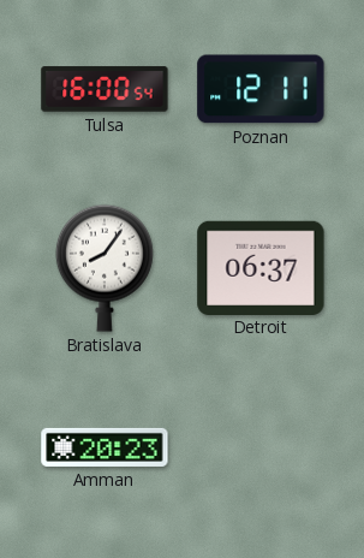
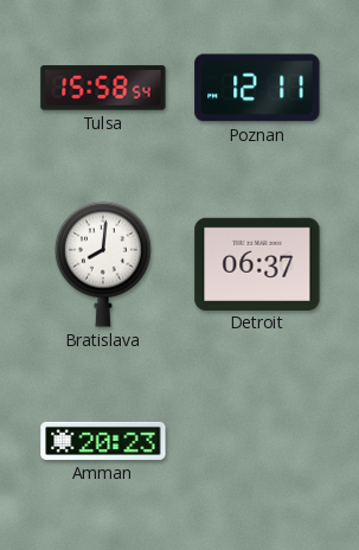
Tulsa: 16:00 -> 15:58 (103, 88)
Bratislava: 8:06 -> 8:01 (103, 264)
